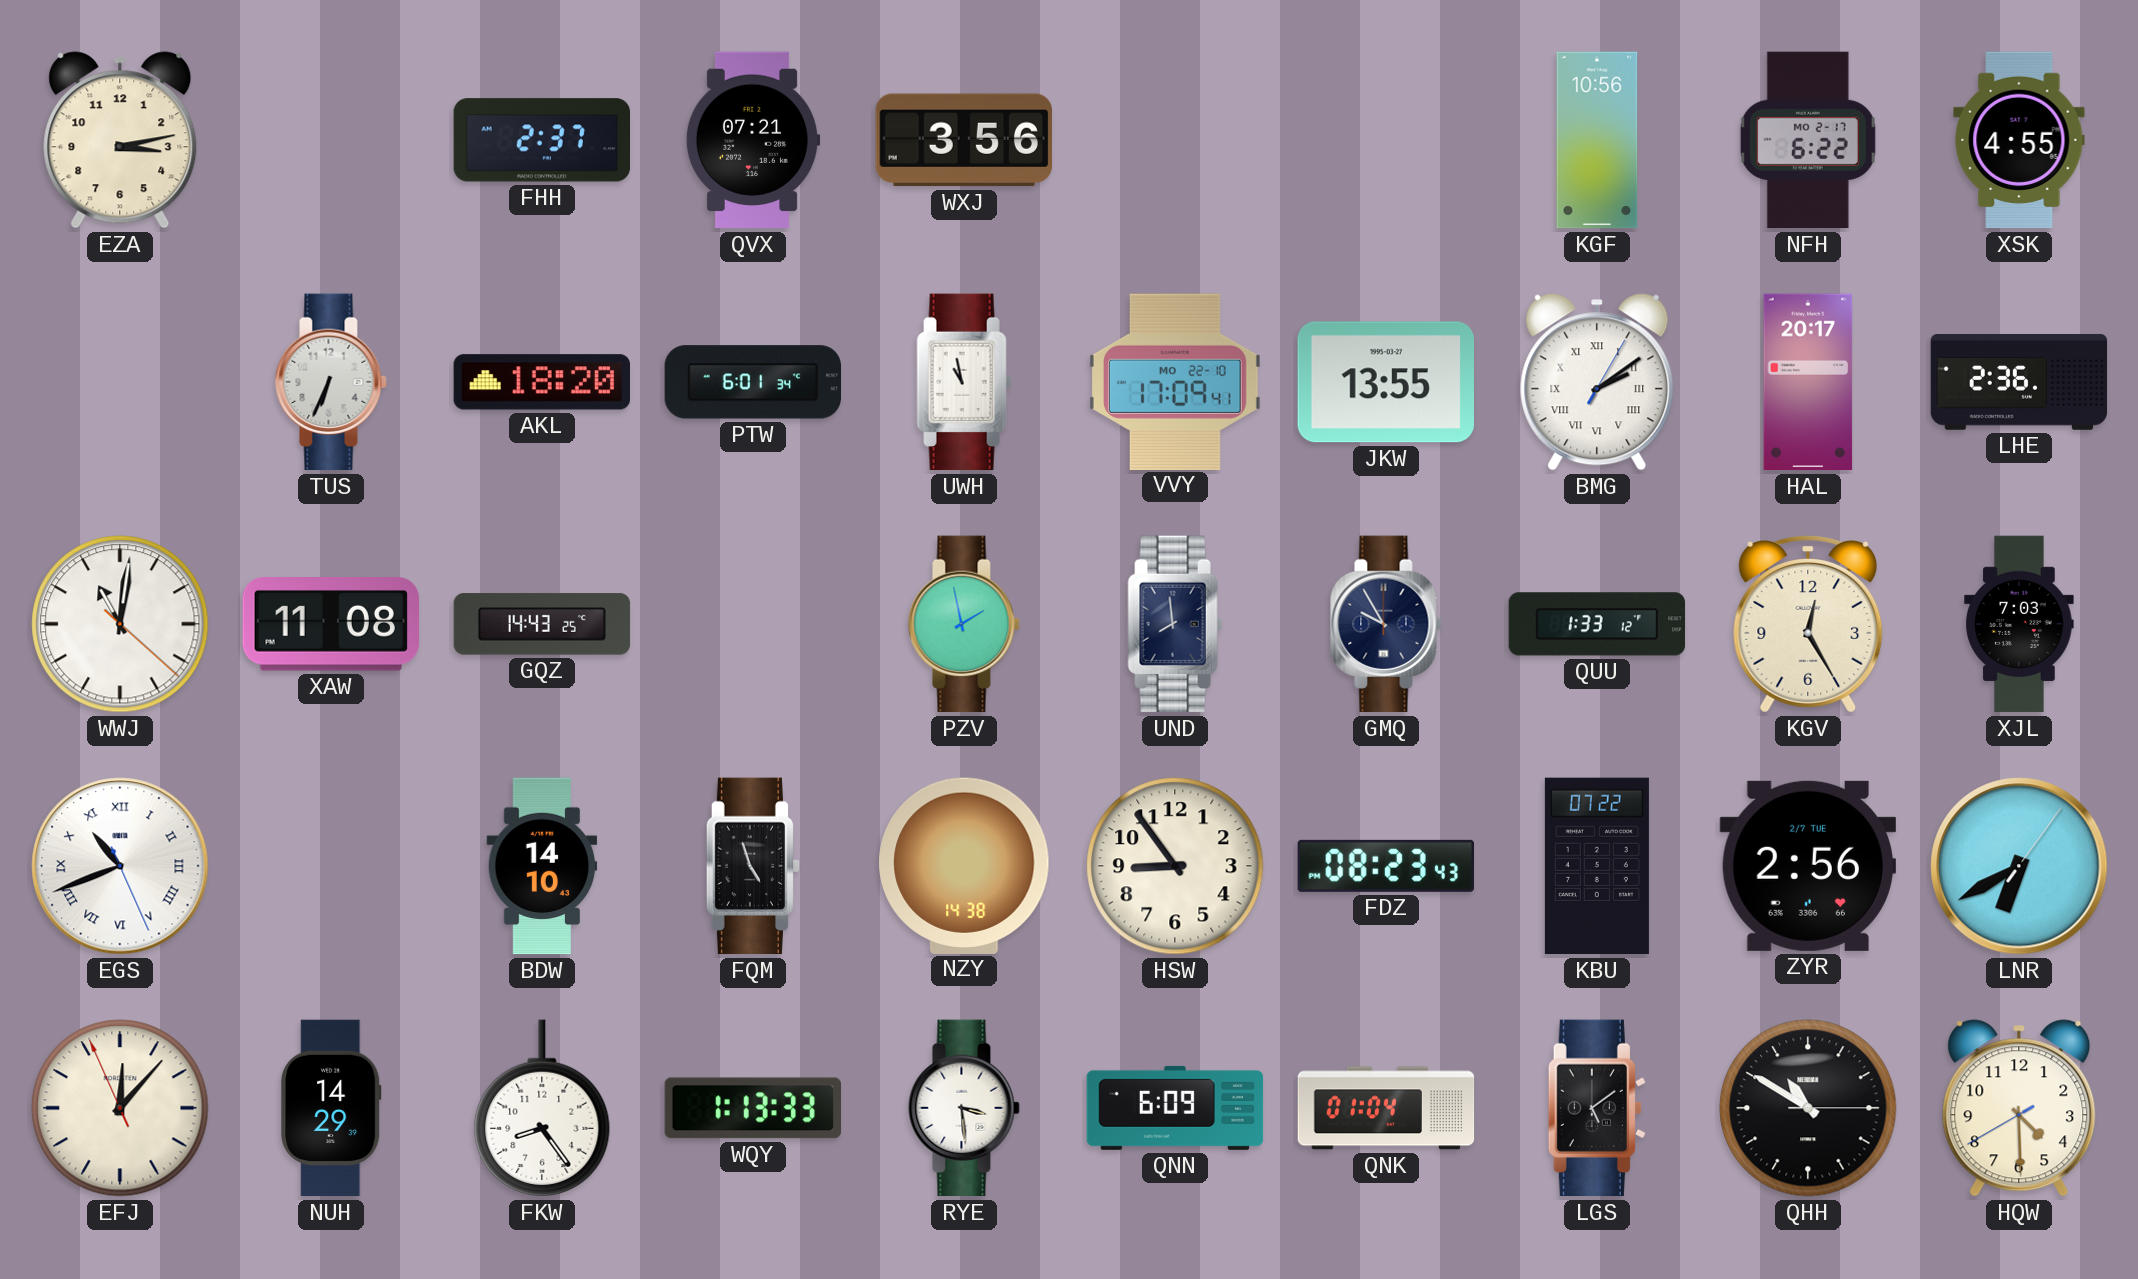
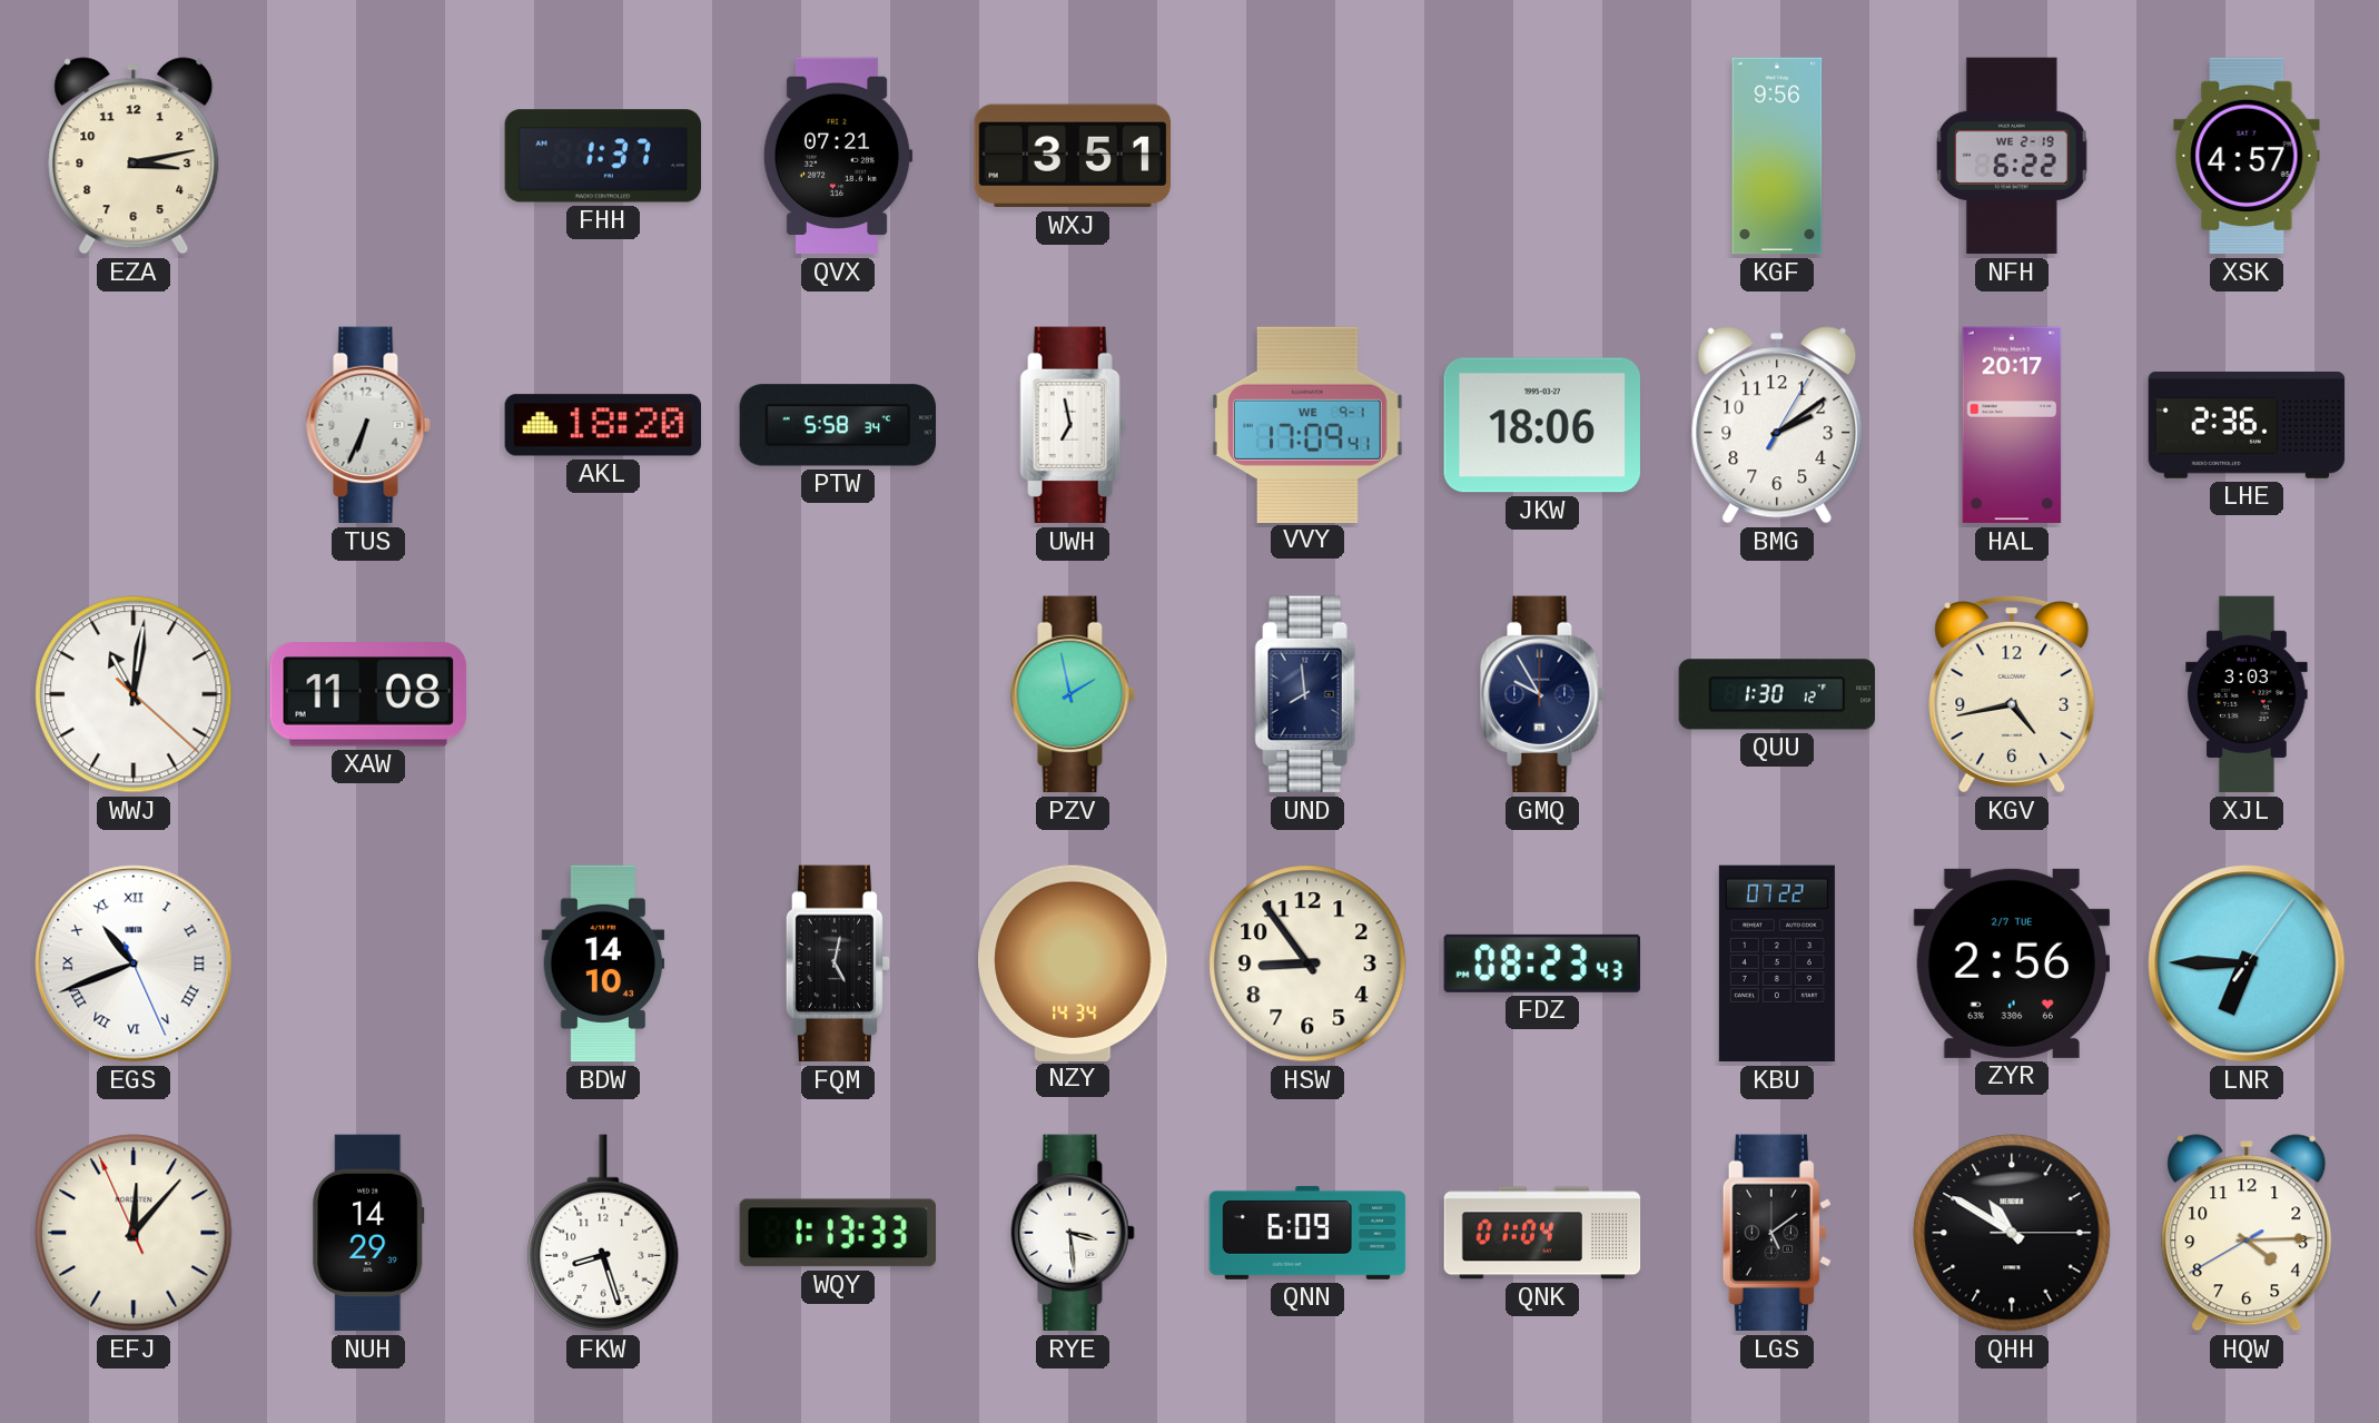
FHH: 2:37 -> 1:37 (602, 156)
WXJ: 3:56 -> 3:51 (1072, 156)
KGF: 10:56 -> 9:56 (1777, 156)
NFH date: MO 2-17 -> WE 2-19 (2012, 156)
XSK: 4:55 -> 4:57 (2247, 156)
PTW: 6:01 -> 5:58 (837, 425)
UWH: 10:58 -> 6:58 (1073, 425)
VVY date: MO 22-10 -> WE 9-1 (1309, 424)
JKW: 13:55 -> 18:06 (1542, 425)
BMG numerals: Roman -> Arabic (1777, 425)
GQZ: 14:43 -> none (542, 624)
QUU: 1:33 -> 1:30 (1777, 694)
KGV: 12:25 -> 4:43 (2012, 694)
XJL: 7:03 -> 3:03 (2247, 694)
FQM: 4:57 -> 5:02 (837, 964)
NZY: 14:38 -> 14:34 (1073, 962)
LNR: 6:40 -> 6:45 (2247, 964)
FKW: 8:24 -> 8:27 (603, 1233)
HQW: 4:29 -> 4:14 (2247, 1233)
